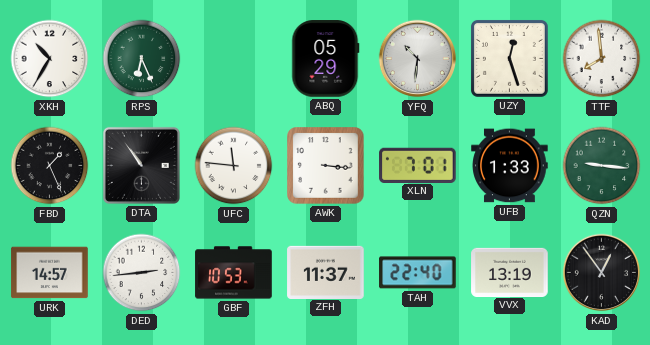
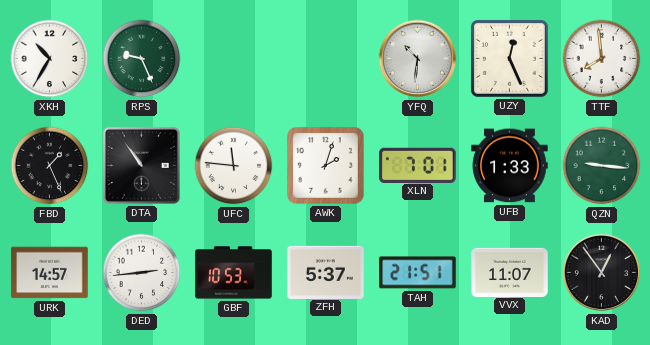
RPS: 6:26 -> 9:26 (142, 59)
ABQ: 05:29 -> none (326, 59)
UZY: 12:27 -> 12:26 (509, 58)
AWK: 3:16 -> 2:03 (326, 166)
ZFH: 11:37 -> 5:37 (326, 272)
TAH: 22:40 -> 21:51 (418, 273)
VVX: 13:19 -> 11:07 (510, 272)
